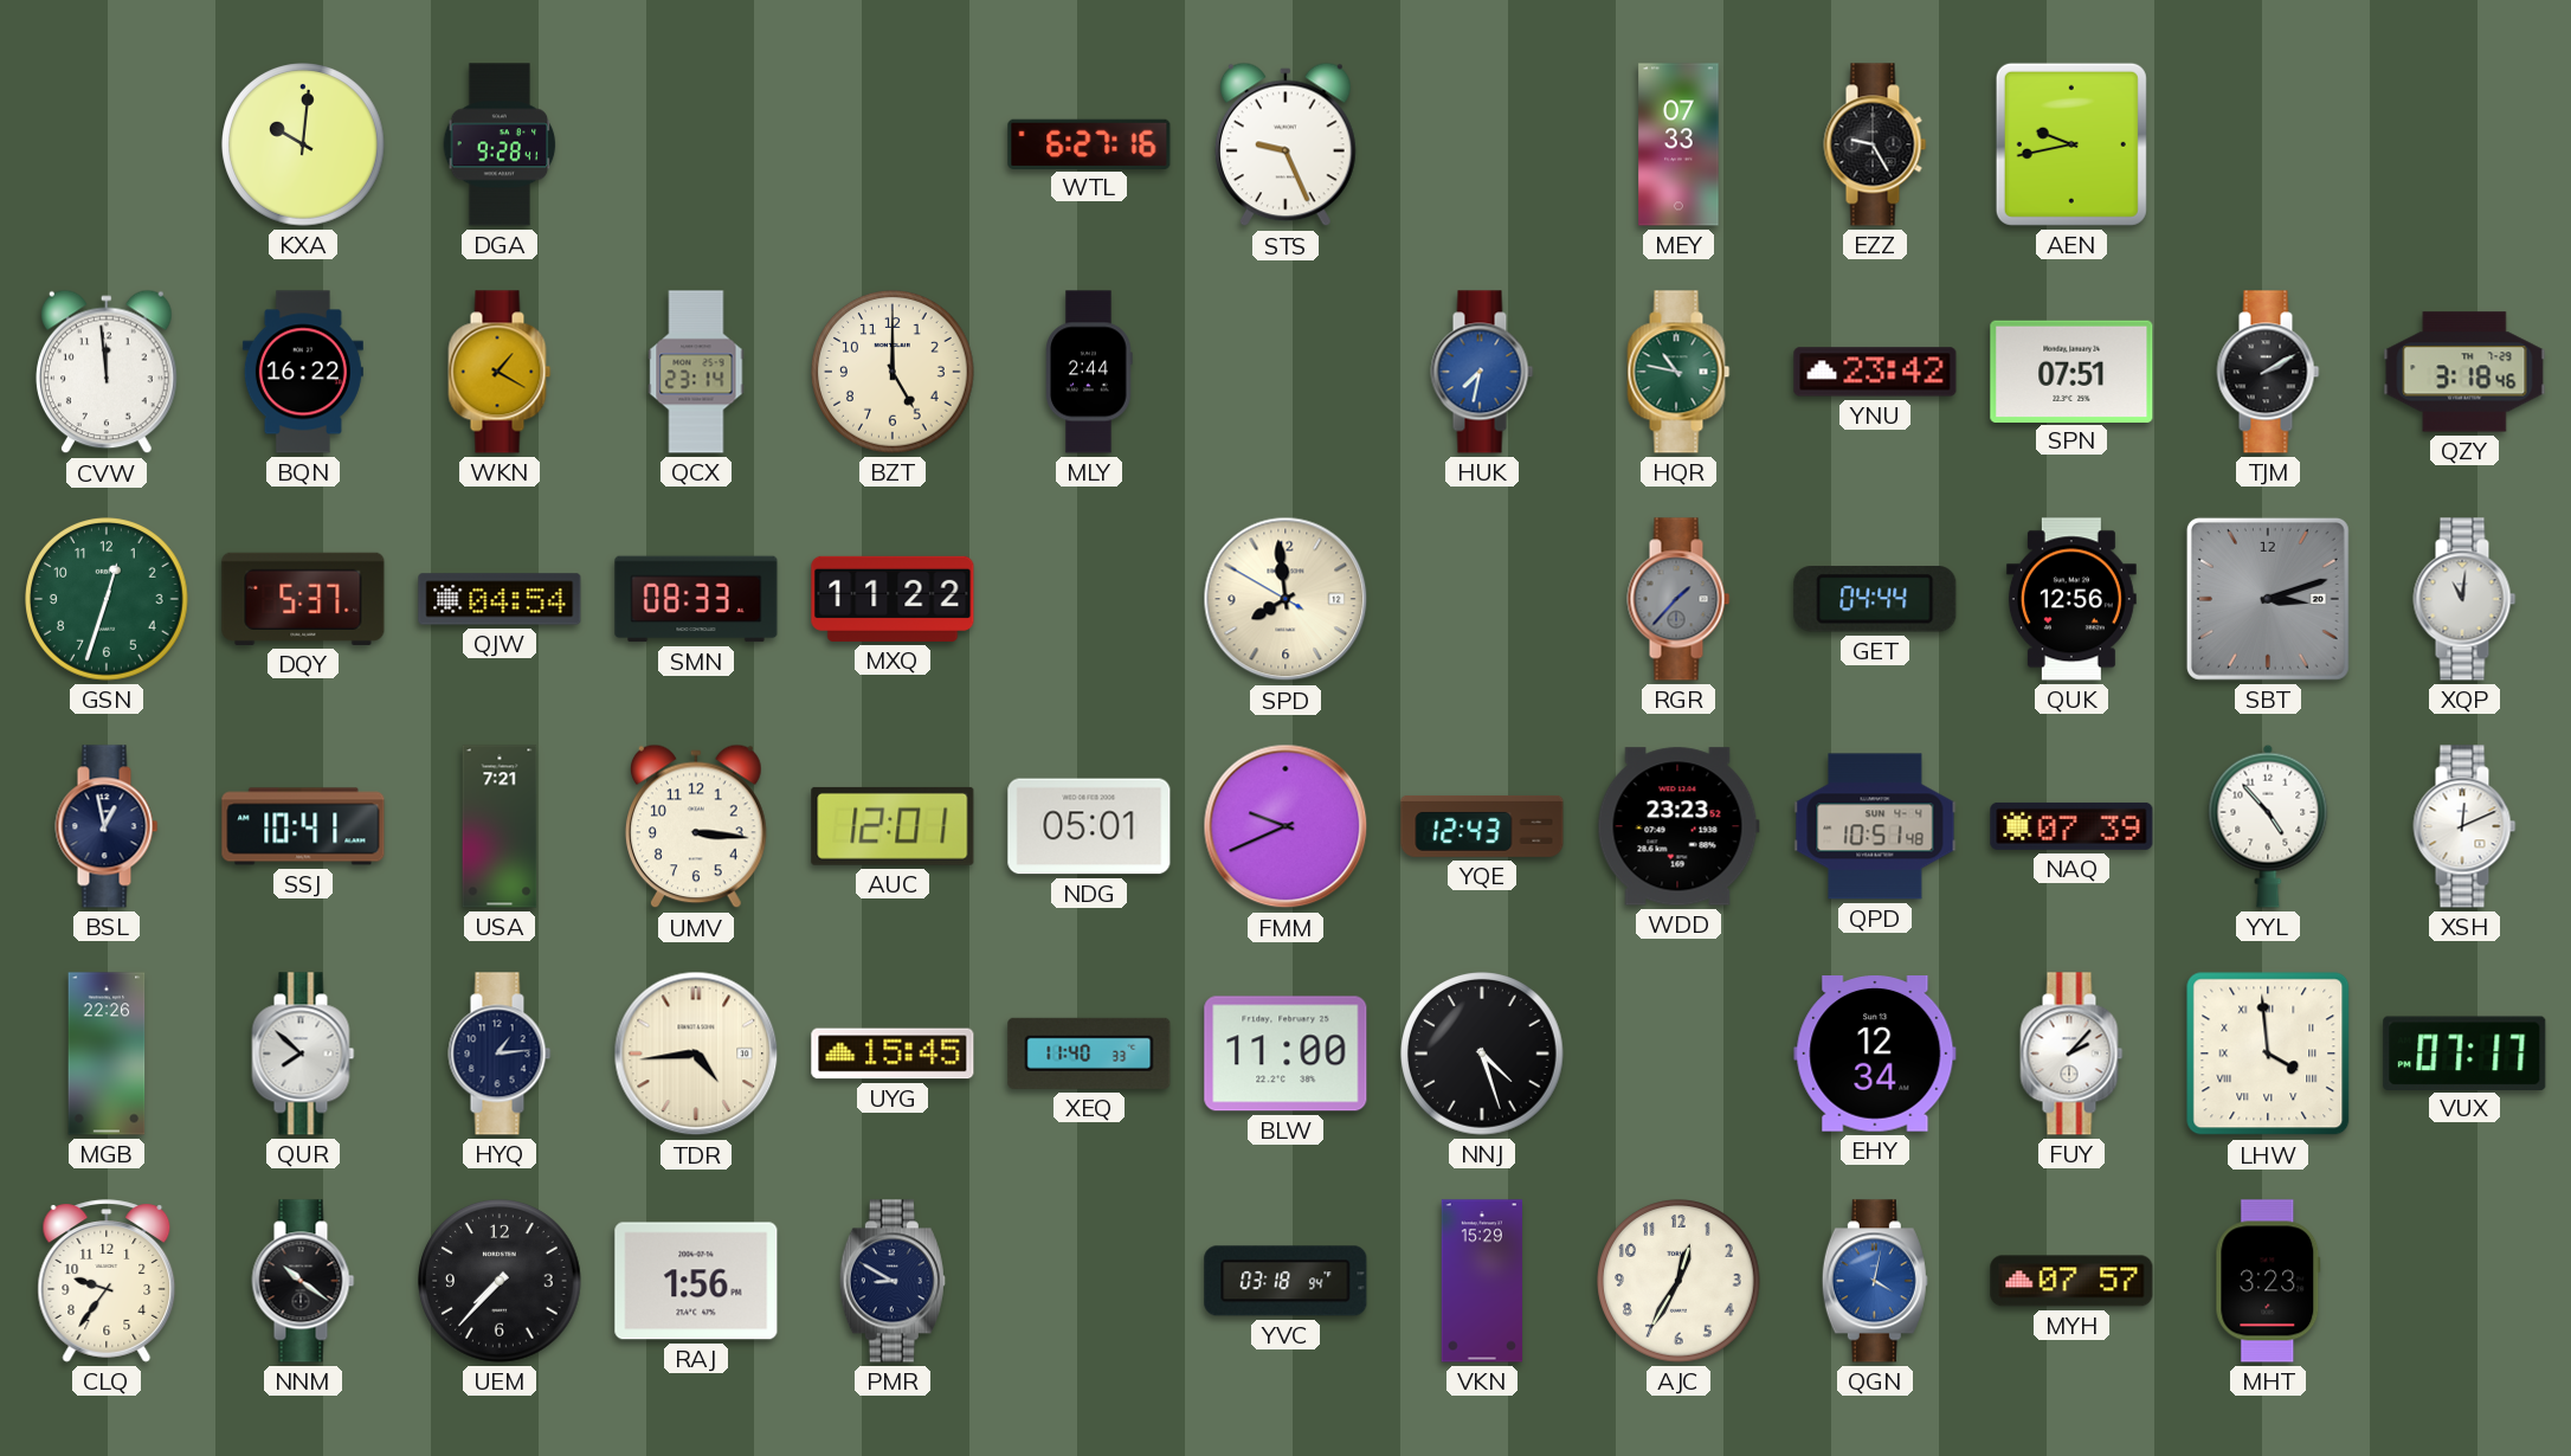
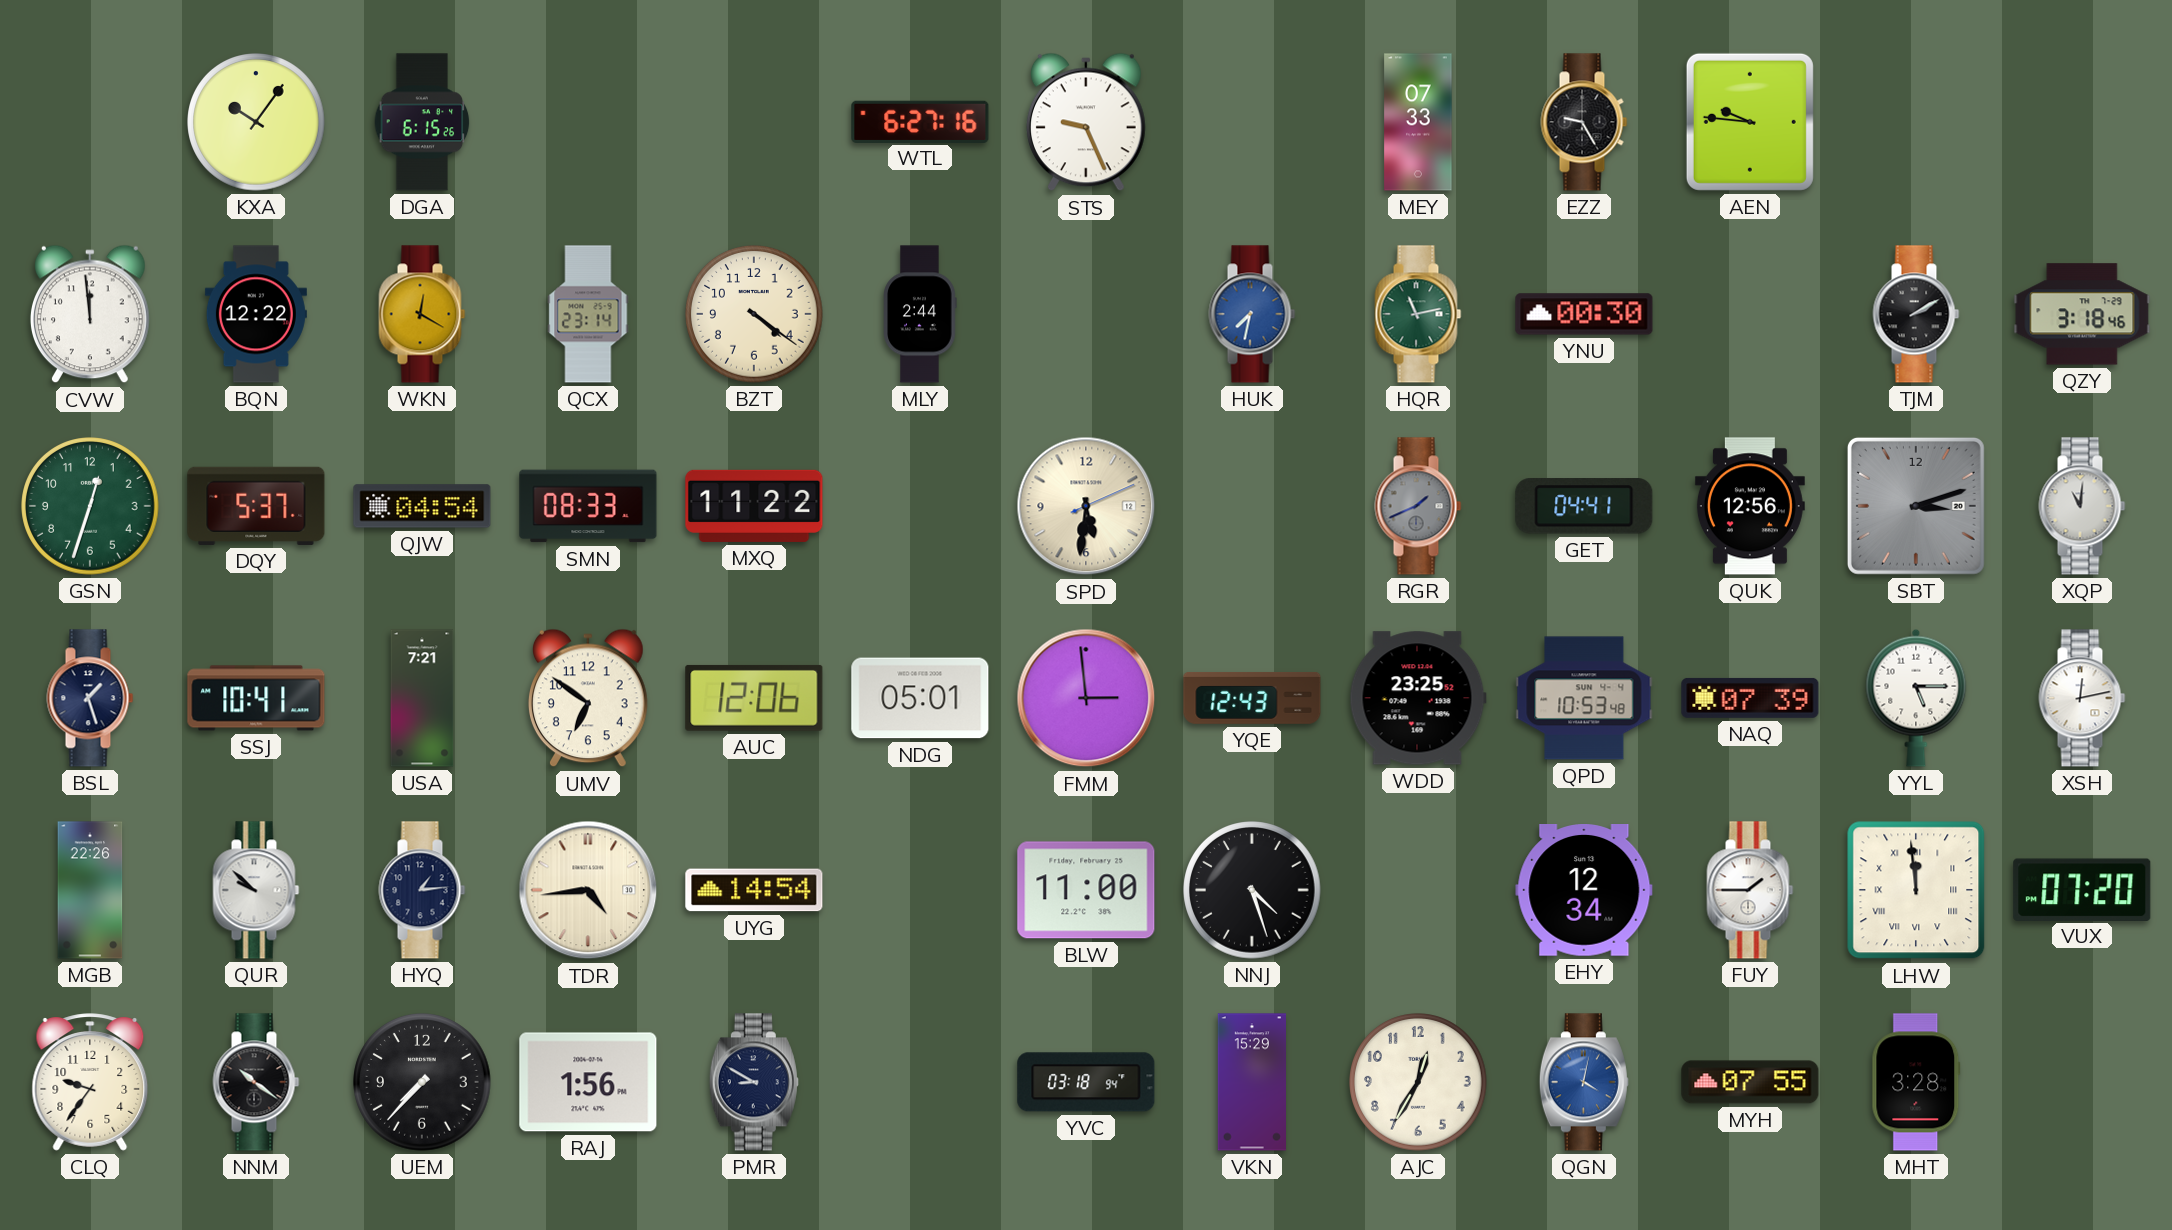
KXA: 10:01 -> 10:06 (256, 122)
DGA: 9:28 -> 6:15 (422, 122)
AEN: 9:43 -> 9:46 (1750, 122)
BQN: 16:22 -> 12:22 (256, 314)
WKN: 1:20 -> 12:20 (422, 314)
BZT: 5:00 -> 4:21 (754, 314)
HQR: 10:47 -> 11:13 (1418, 314)
YNU: 23:42 -> 00:30 (1584, 314)
SPN: 07:51 -> none (2071, 371)
SPD: 7:58 -> 5:31 (1086, 506)
RGR: 1:37 -> 1:41 (1418, 506)
GET: 04:44 -> 04:41 (1584, 506)
BSL: 12:58 -> 1:27 (90, 698)
UMV: 3:16 -> 6:51 (588, 698)
AUC: 12:01 -> 12:06 (754, 698)
FMM: 9:41 -> 2:59 (1086, 698)
WDD: 23:23 -> 23:25 (1418, 698)
QPD: 10:51 -> 10:53 (1584, 698)
YYL: 4:53 -> 5:15 (1916, 698)
XSH: 12:11 -> 12:13 (2082, 698)
QUR: 7:52 -> 9:52 (256, 890)
UYG: 15:45 -> 14:54 (754, 890)
XEQ: 11:40 -> none (1089, 1054)
FUY: 2:07 -> 1:45 (1750, 890)
LHW: 3:59 -> 11:59 (1916, 890)
VUX: 07:17 -> 07:20 (2082, 889)
MYH: 07:57 -> 07:55 (1750, 1082)
MHT: 3:23 -> 3:28 (1916, 1082)
